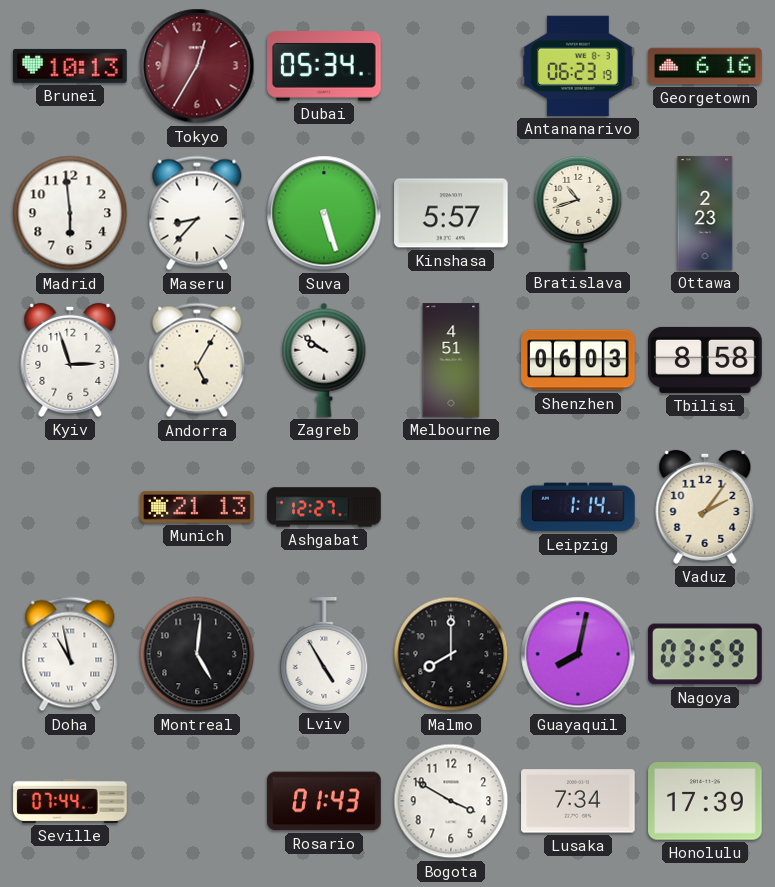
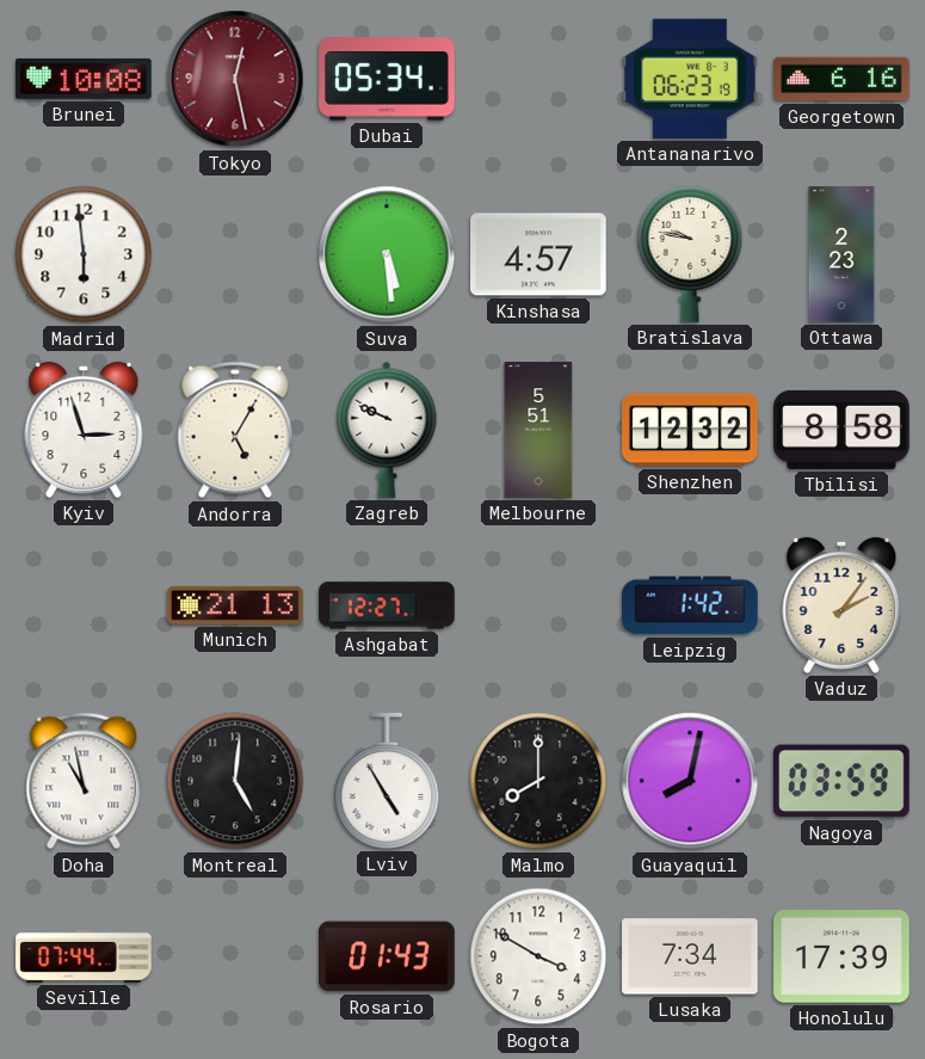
Brunei: 10:13 -> 10:08 (85, 79)
Tokyo: 12:35 -> 12:28 (235, 79)
Maseru: 8:37 -> none (197, 213)
Suva: 5:27 -> 5:29 (387, 254)
Kinshasa: 5:57 -> 4:57 (538, 254)
Bratislava: 10:42 -> 9:47 (690, 254)
Zagreb: 9:51 -> 9:49 (387, 430)
Melbourne: 4:51 -> 5:51 (538, 430)
Shenzhen: 06:03 -> 12:32 (690, 430)
Leipzig: 1:14 -> 1:42 (691, 605)
